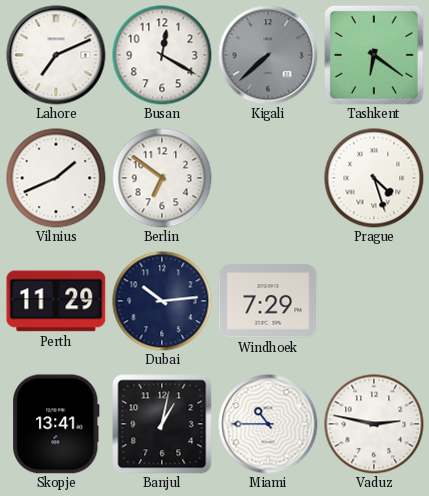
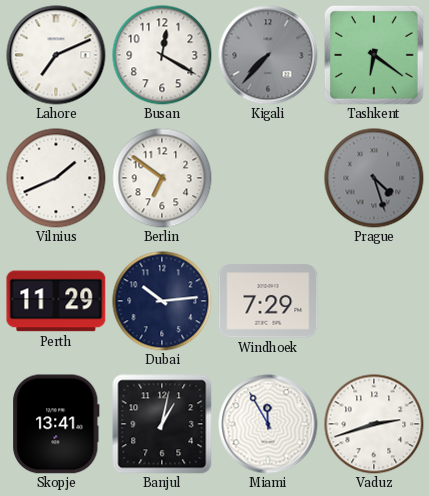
Kigali: 7:38 -> 7:37 (268, 55)
Prague dial: white -> grey (374, 178)
Miami: 10:45 -> 11:55 (268, 424)
Vaduz: 2:47 -> 2:42 (374, 424)
